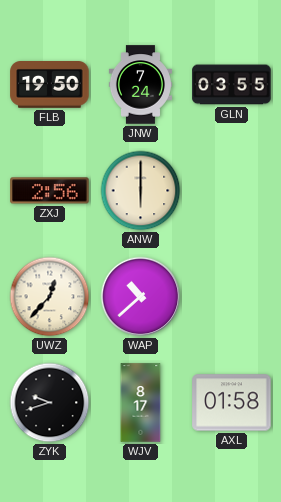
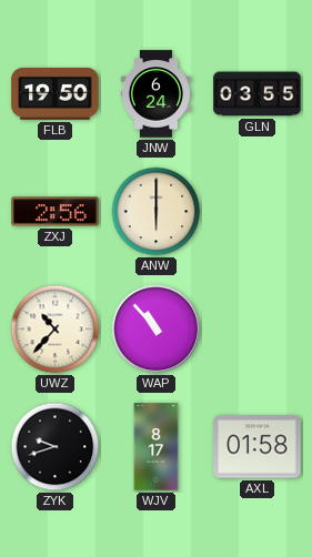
JNW: 7:24 -> 6:24 (155, 94)
UWZ: 12:37 -> 10:37 (56, 330)
WAP: 10:38 -> 10:53 (157, 330)
